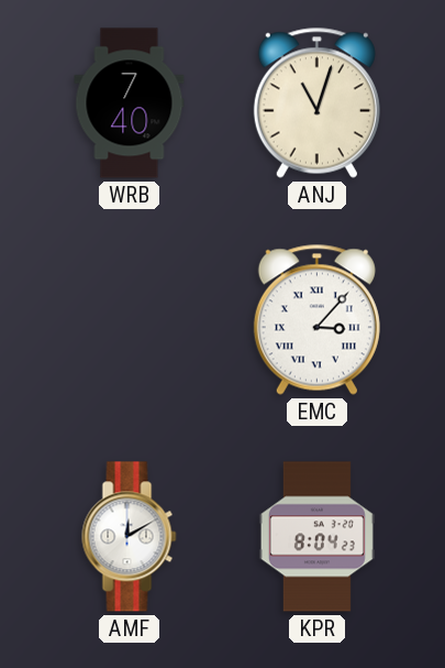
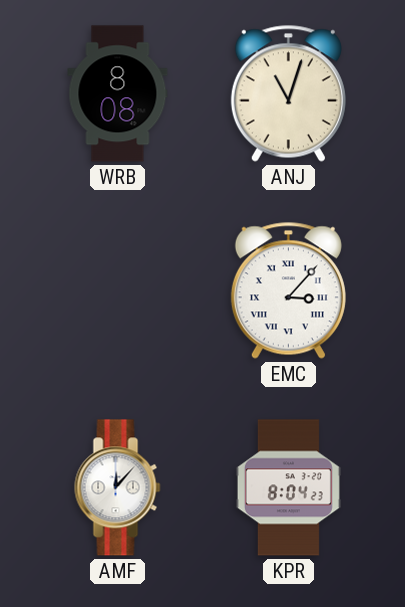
WRB: 7:40 -> 8:08 (118, 94)
AMF: 12:10 -> 12:07 (118, 488)
